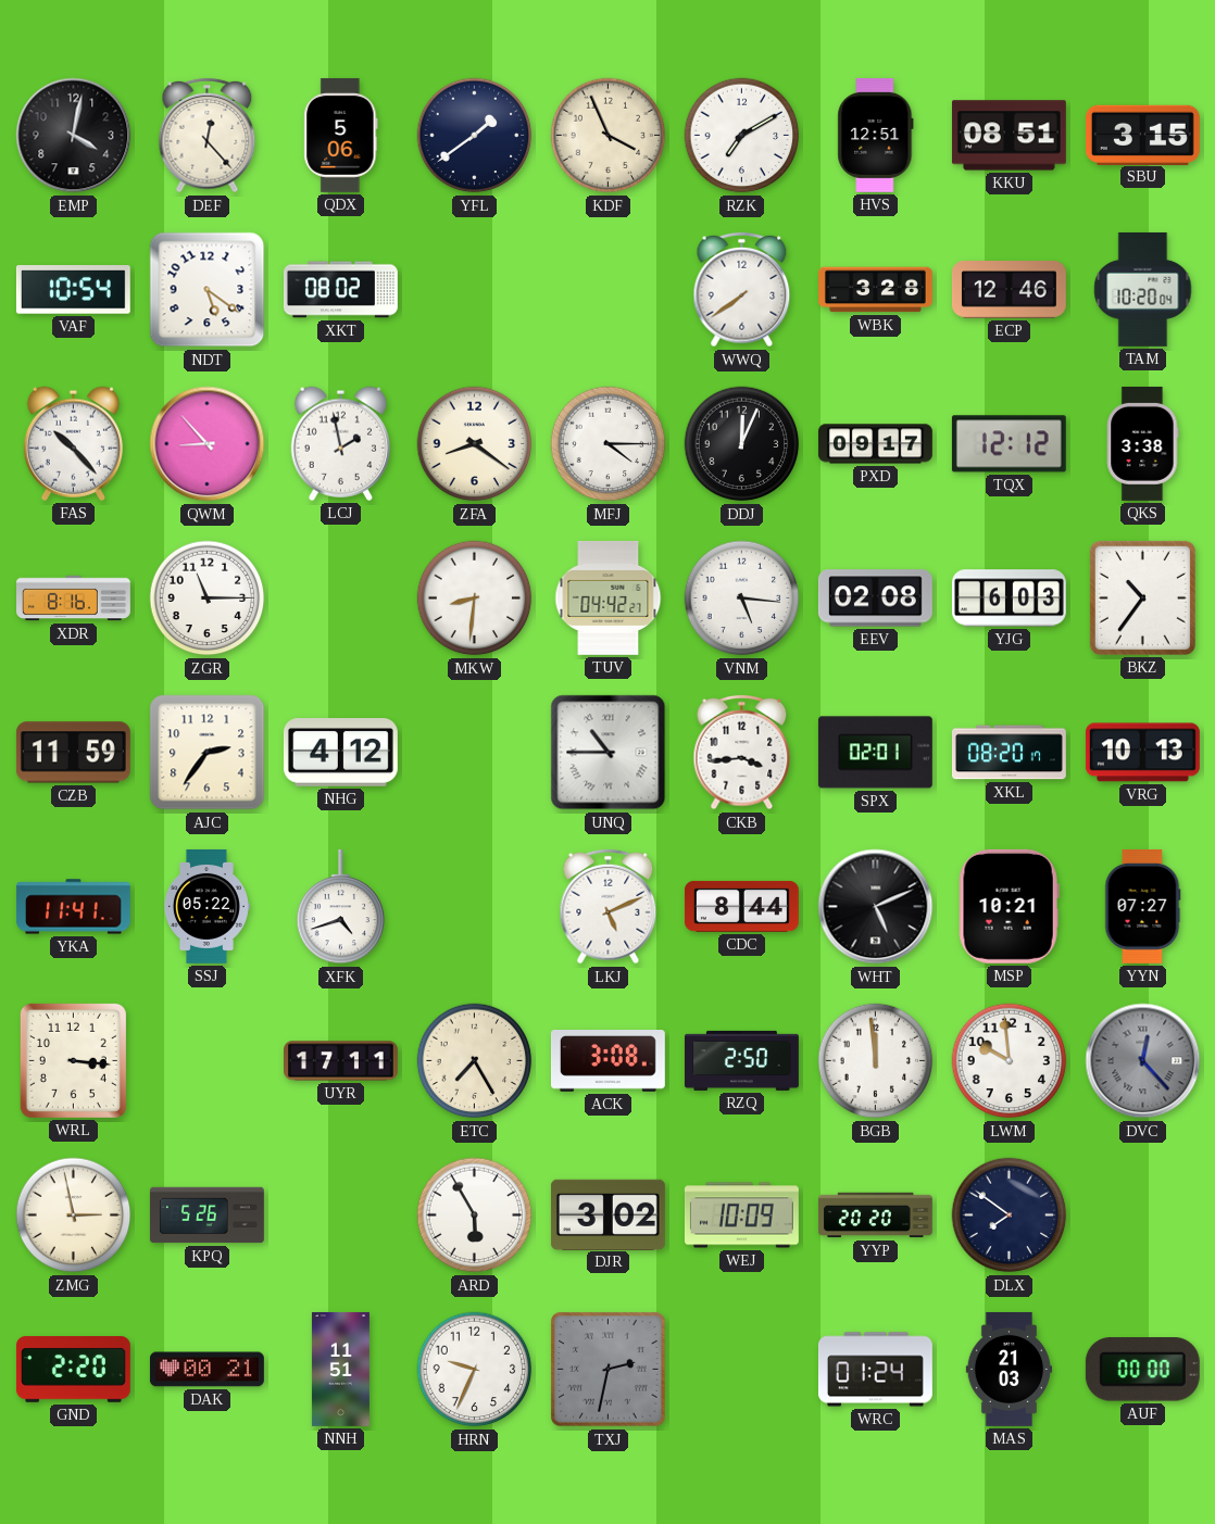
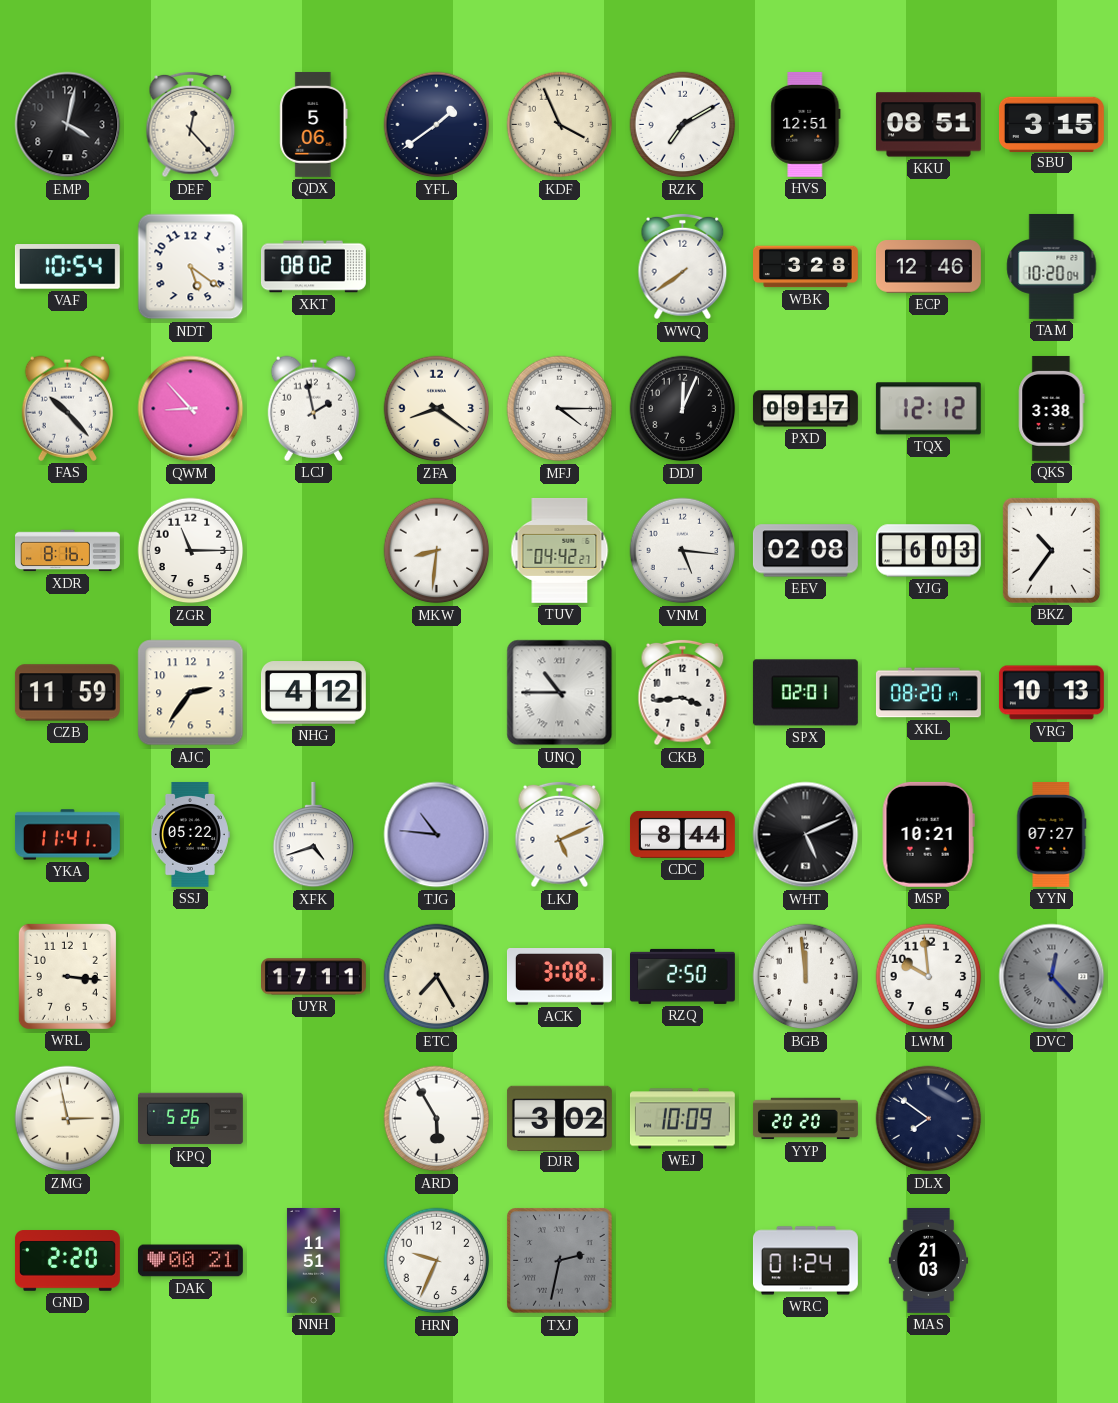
TJG: none -> 10:46 (437, 835)
AUF: 00:00 -> none (1142, 1370)
